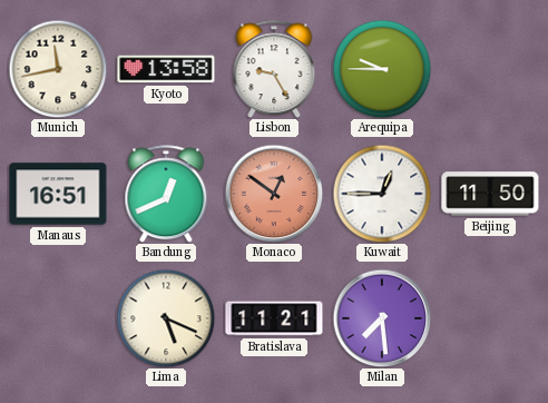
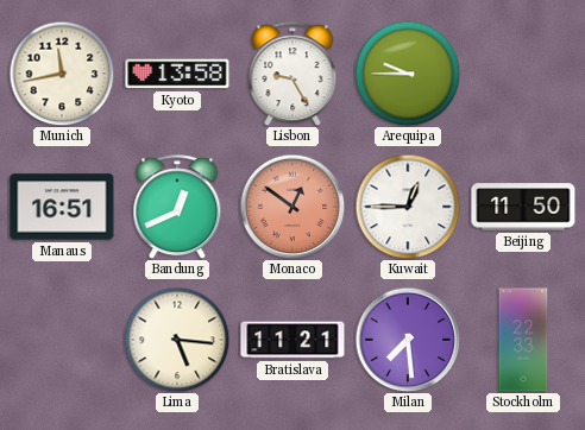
Lima: 5:19 -> 5:16 (177, 340)
Stockholm: none -> 22:33 (523, 340)
